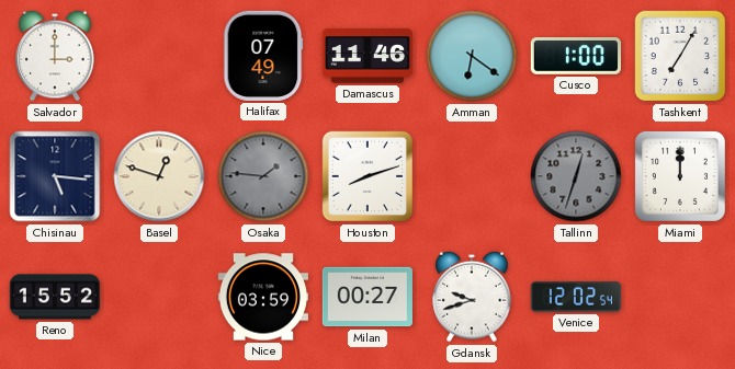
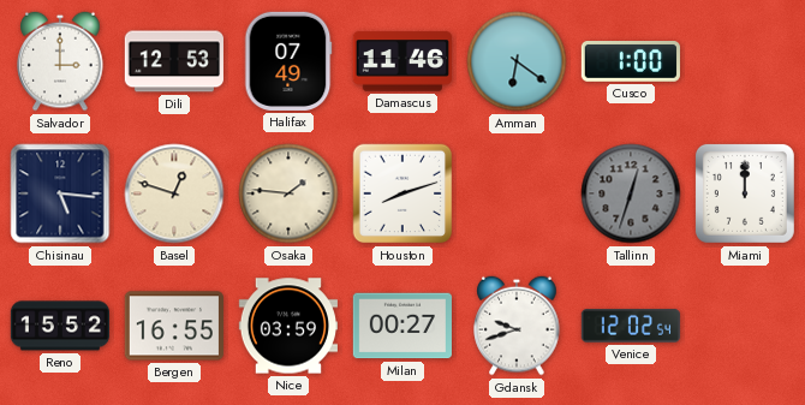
Dili: none -> 12:53 (174, 61)
Tashkent: 7:05 -> none (680, 56)
Osaka dial: grey -> cream (288, 193)
Bergen: none -> 16:55 (174, 326)
